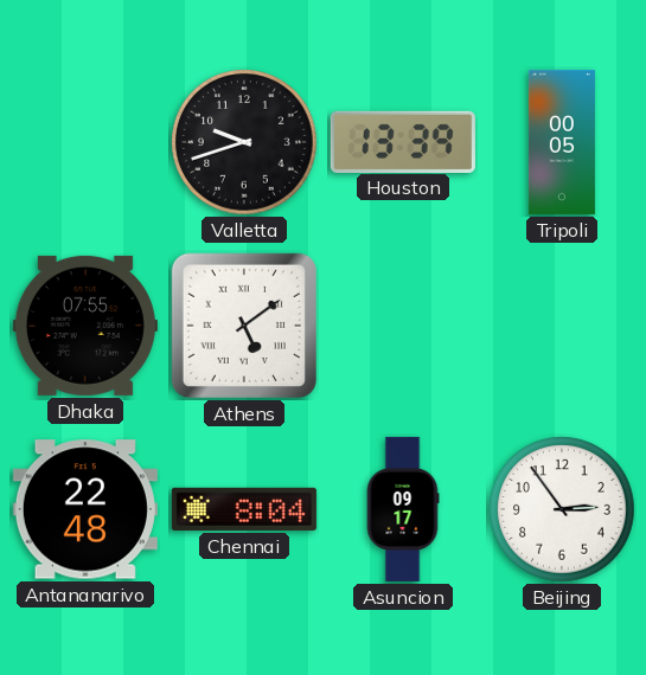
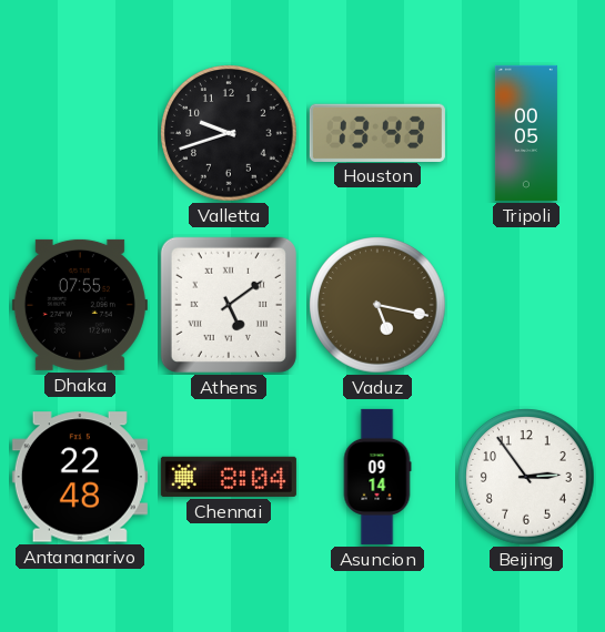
Houston: 13:39 -> 13:43 (377, 132)
Vaduz: none -> 5:17 (377, 305)
Asuncion: 09:17 -> 09:14 (377, 477)
